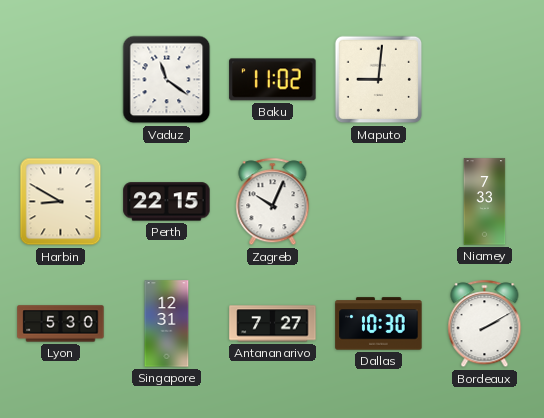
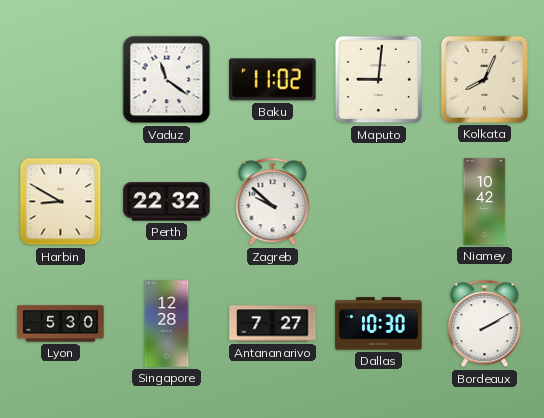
Kolkata: none -> 8:04 (484, 79)
Perth: 22:15 -> 22:32 (167, 202)
Zagreb: 10:04 -> 9:52 (273, 202)
Niamey: 7:33 -> 10:42 (485, 202)
Singapore: 12:31 -> 12:28 (167, 324)
